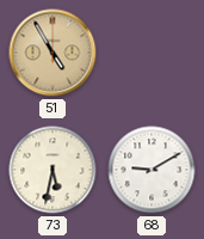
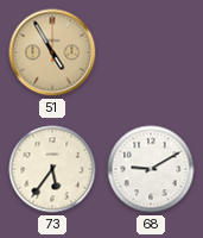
73: 5:32 -> 5:36 (52, 169)
